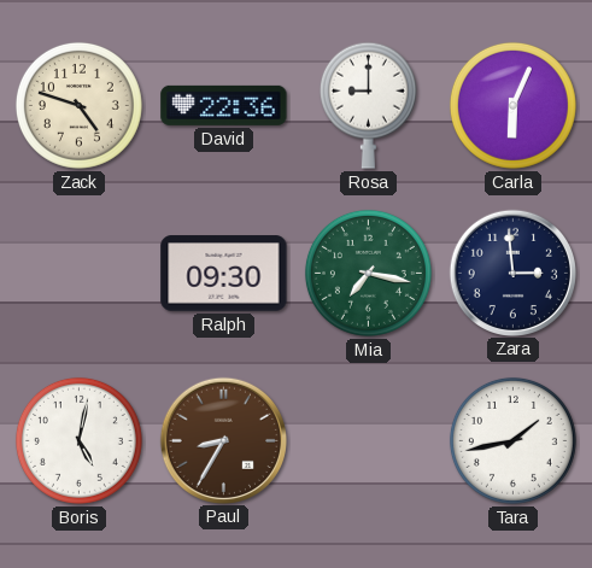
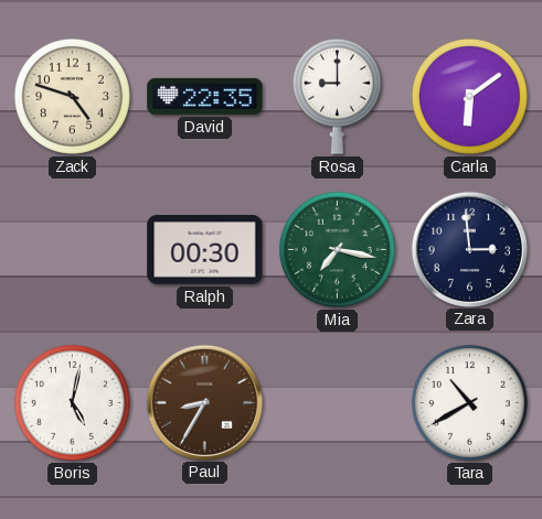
David: 22:36 -> 22:35 (205, 96)
Carla: 6:04 -> 6:09 (469, 96)
Ralph: 09:30 -> 00:30 (205, 250)
Tara: 1:43 -> 10:40 (469, 402)
